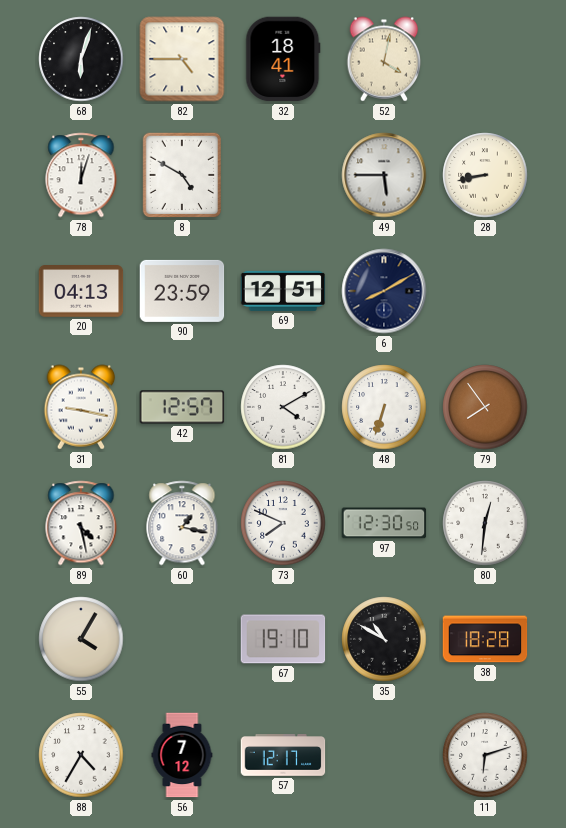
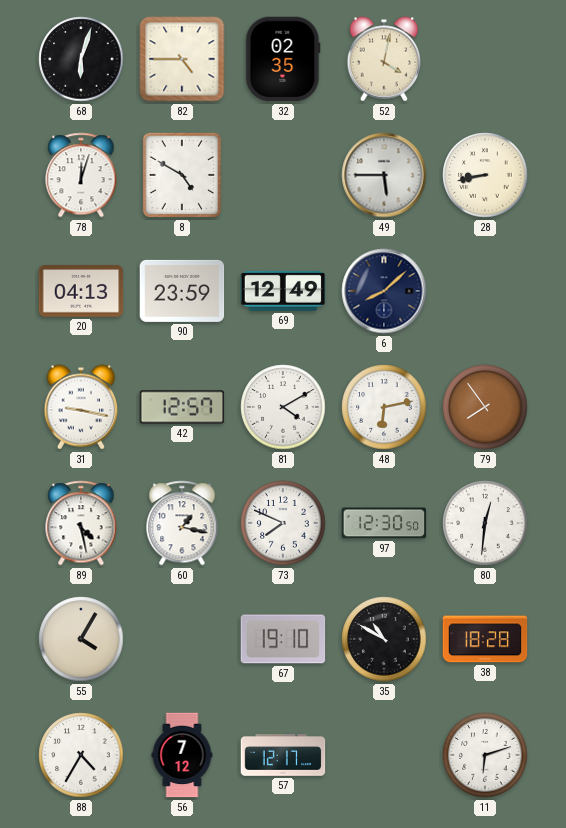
32: 18:41 -> 02:35 (283, 59)
69: 12:51 -> 12:49 (283, 291)
6: 8:10 -> 8:08 (384, 291)
48: 6:33 -> 6:13 (384, 407)
